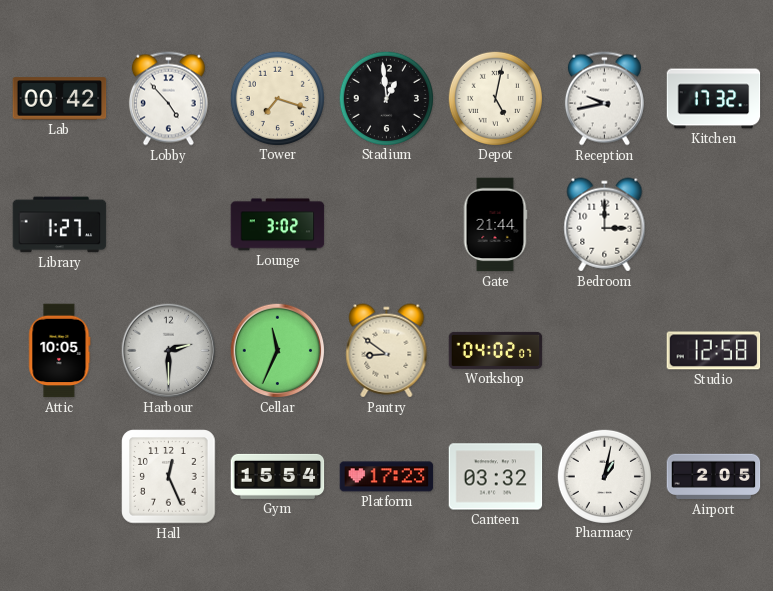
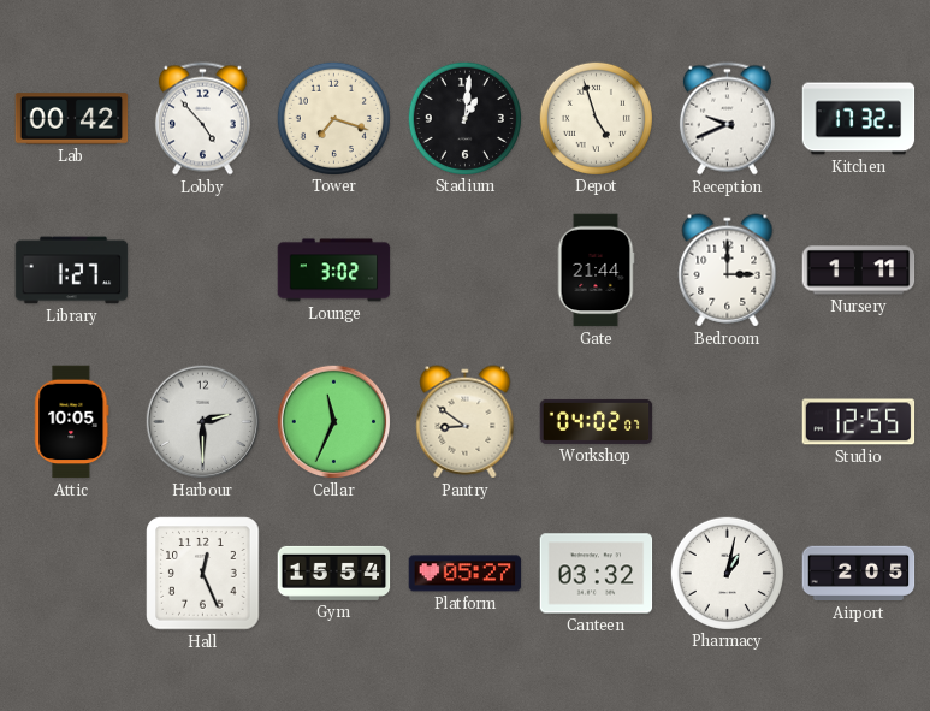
Stadium: 12:59 -> 1:01 (464, 118)
Depot: 5:02 -> 4:57 (596, 118)
Reception: 9:43 -> 9:41 (727, 119)
Nursery: none -> 1:11 (859, 271)
Studio: 12:58 -> 12:55 (859, 422)
Platform: 17:23 -> 05:27 (466, 574)
